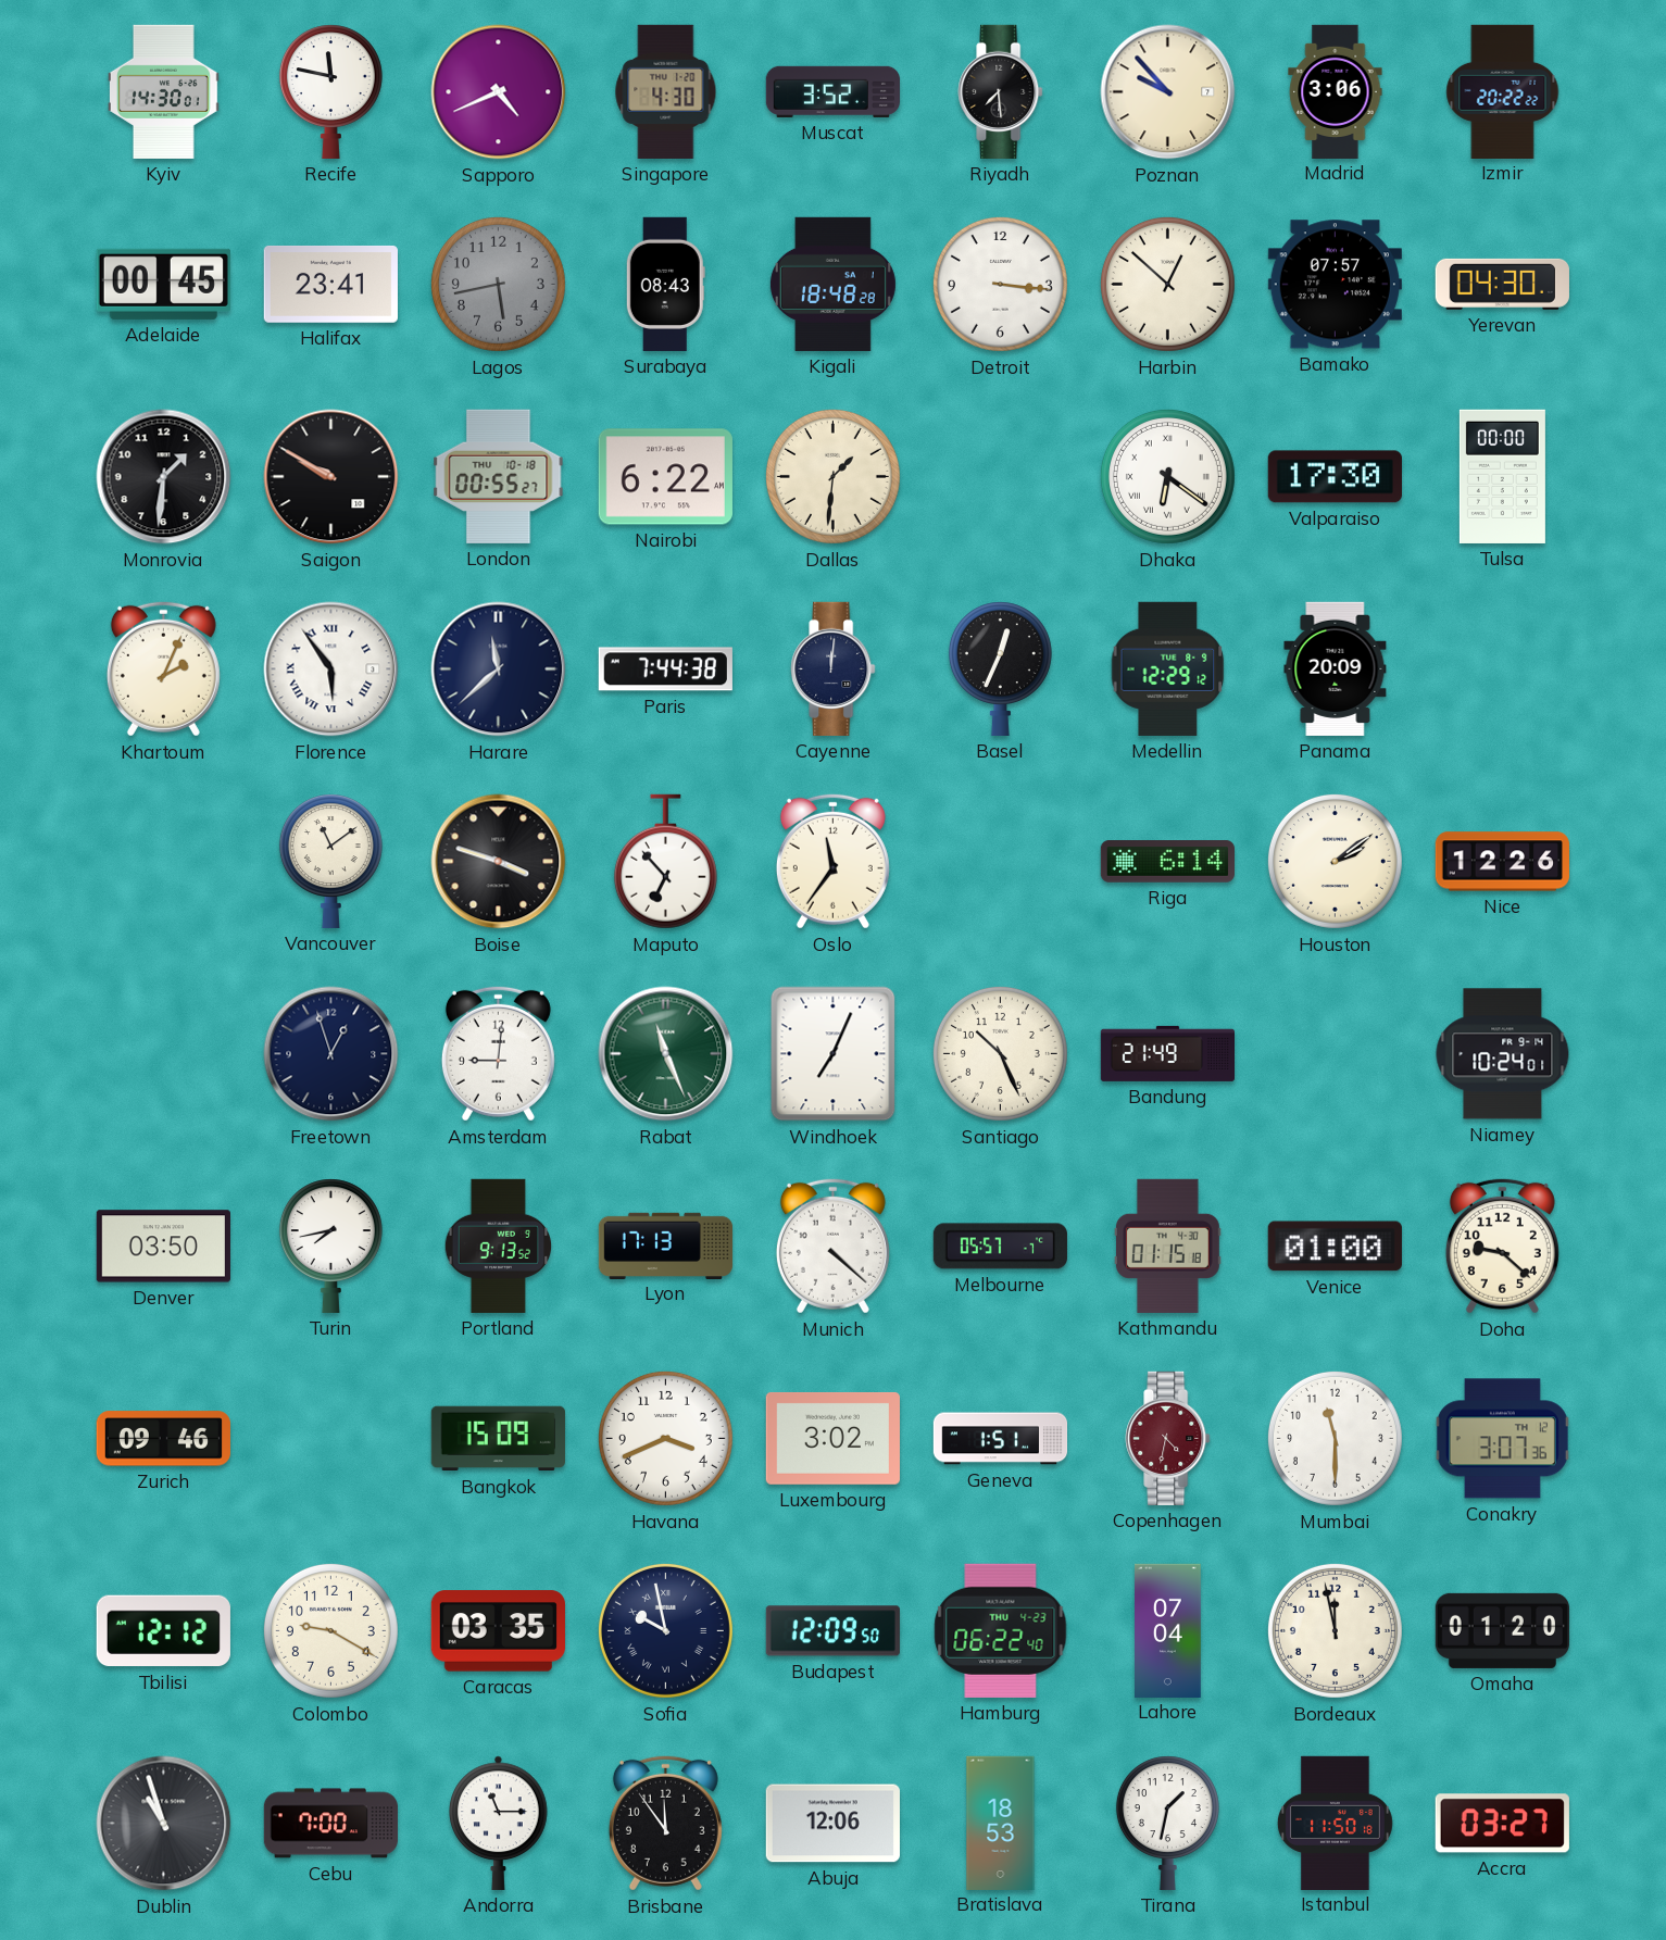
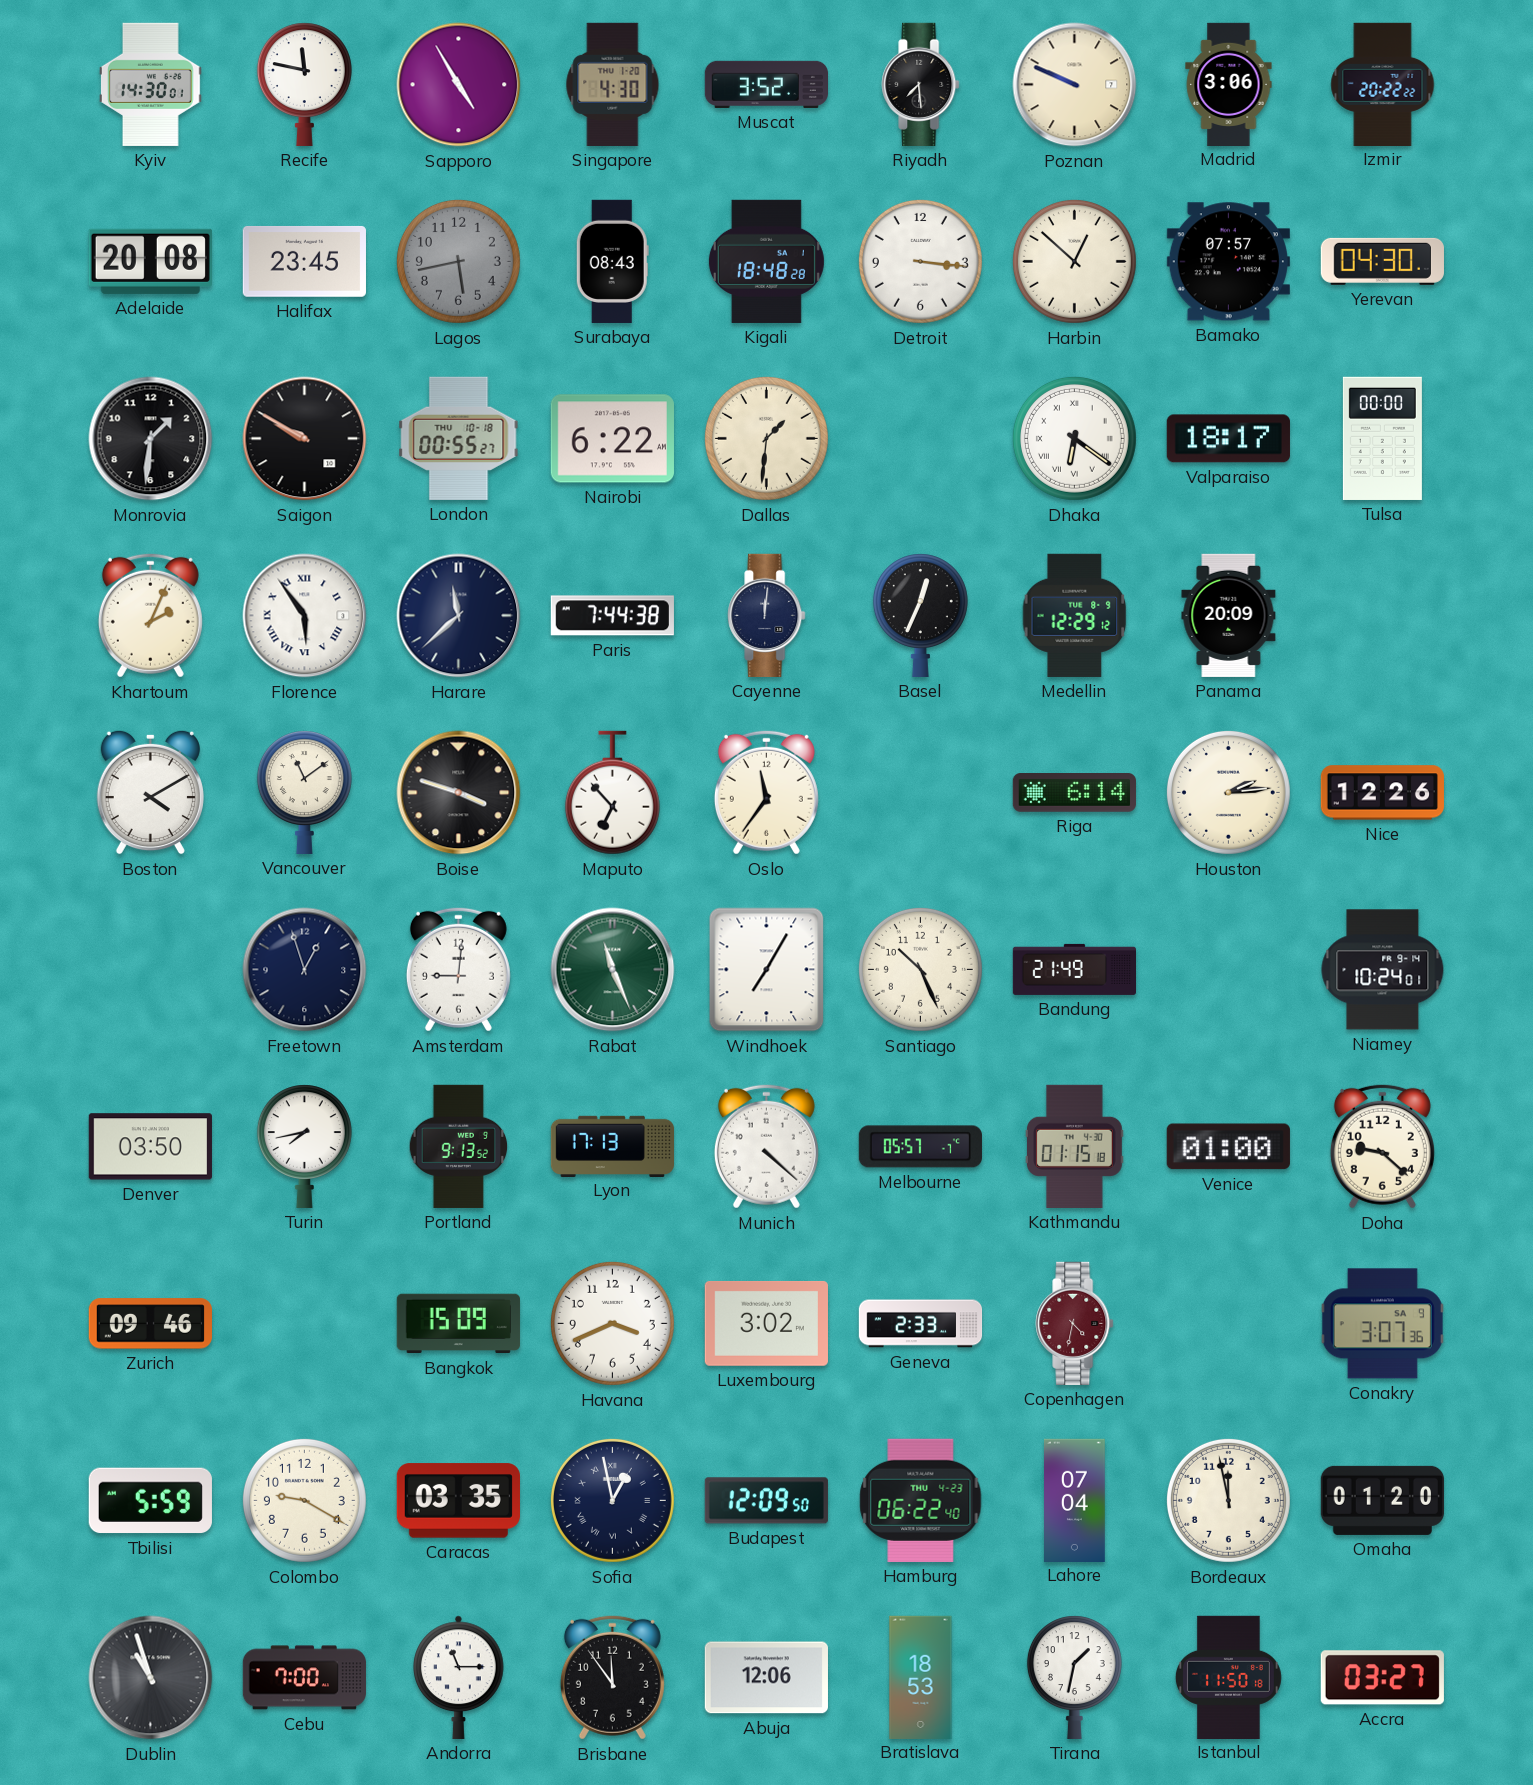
Sapporo: 4:41 -> 4:55 (459, 85)
Poznan: 9:53 -> 9:49 (1075, 85)
Adelaide: 00:45 -> 20:08 (150, 261)
Halifax: 23:41 -> 23:45 (304, 261)
Valparaiso: 17:30 -> 18:17 (1228, 439)
Boston: none -> 4:10 (150, 792)
Houston: 2:09 -> 2:14 (1228, 792)
Windhoek: 7:04 -> 7:05 (767, 970)
Geneva: 1:51 -> 2:33 (921, 1324)
Mumbai: 11:30 -> none (1335, 1438)
Conakry date: TH 12 -> SA 9 (1382, 1324)
Tbilisi: 12:12 -> 5:59 (150, 1501)
Sofia: 9:58 -> 12:58 (612, 1500)
